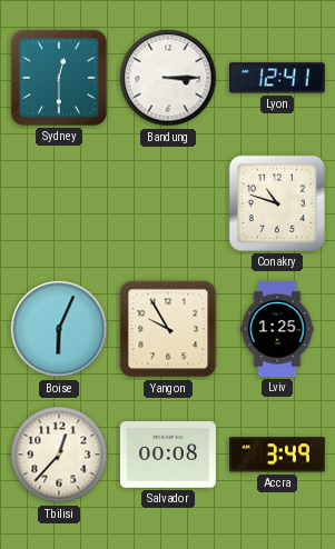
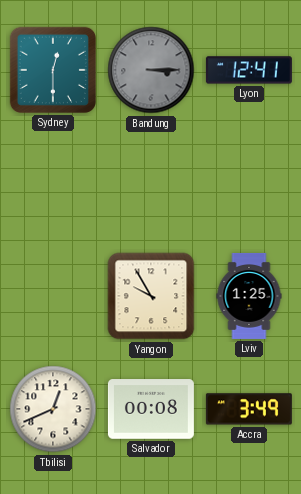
Bandung dial: white -> grey (151, 70)
Conakry: 10:48 -> none (277, 203)
Boise: 6:04 -> none (59, 329)
Tbilisi: 12:37 -> 12:41 (53, 409)
